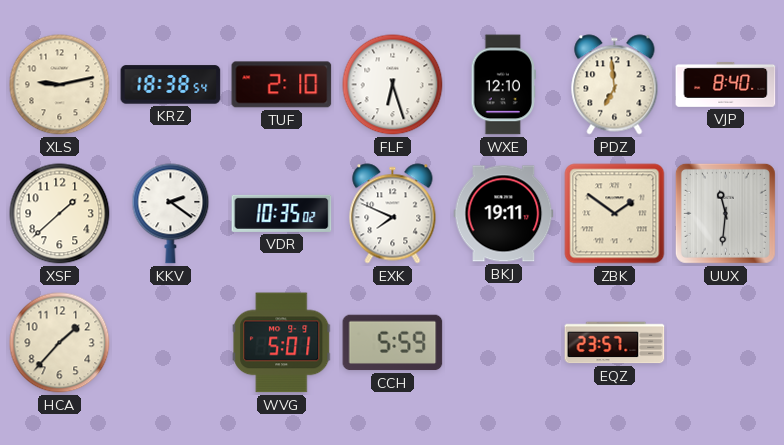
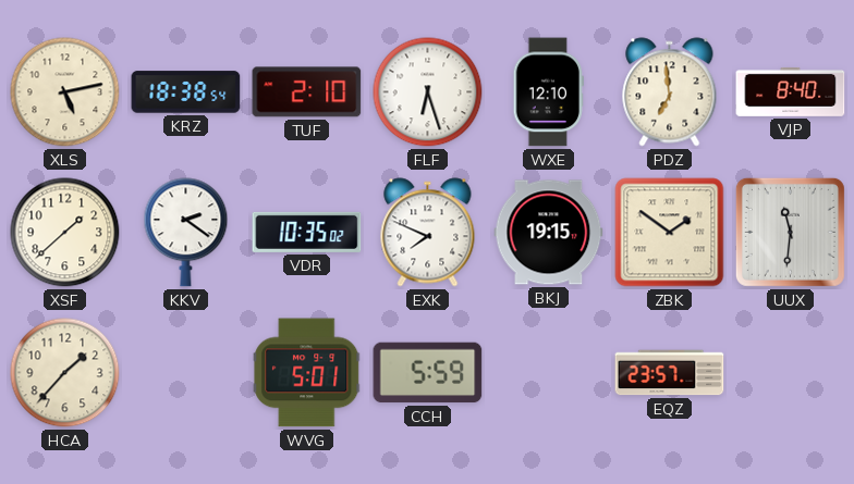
XLS: 9:13 -> 5:13 (65, 92)
BKJ: 19:11 -> 19:15 (549, 233)
